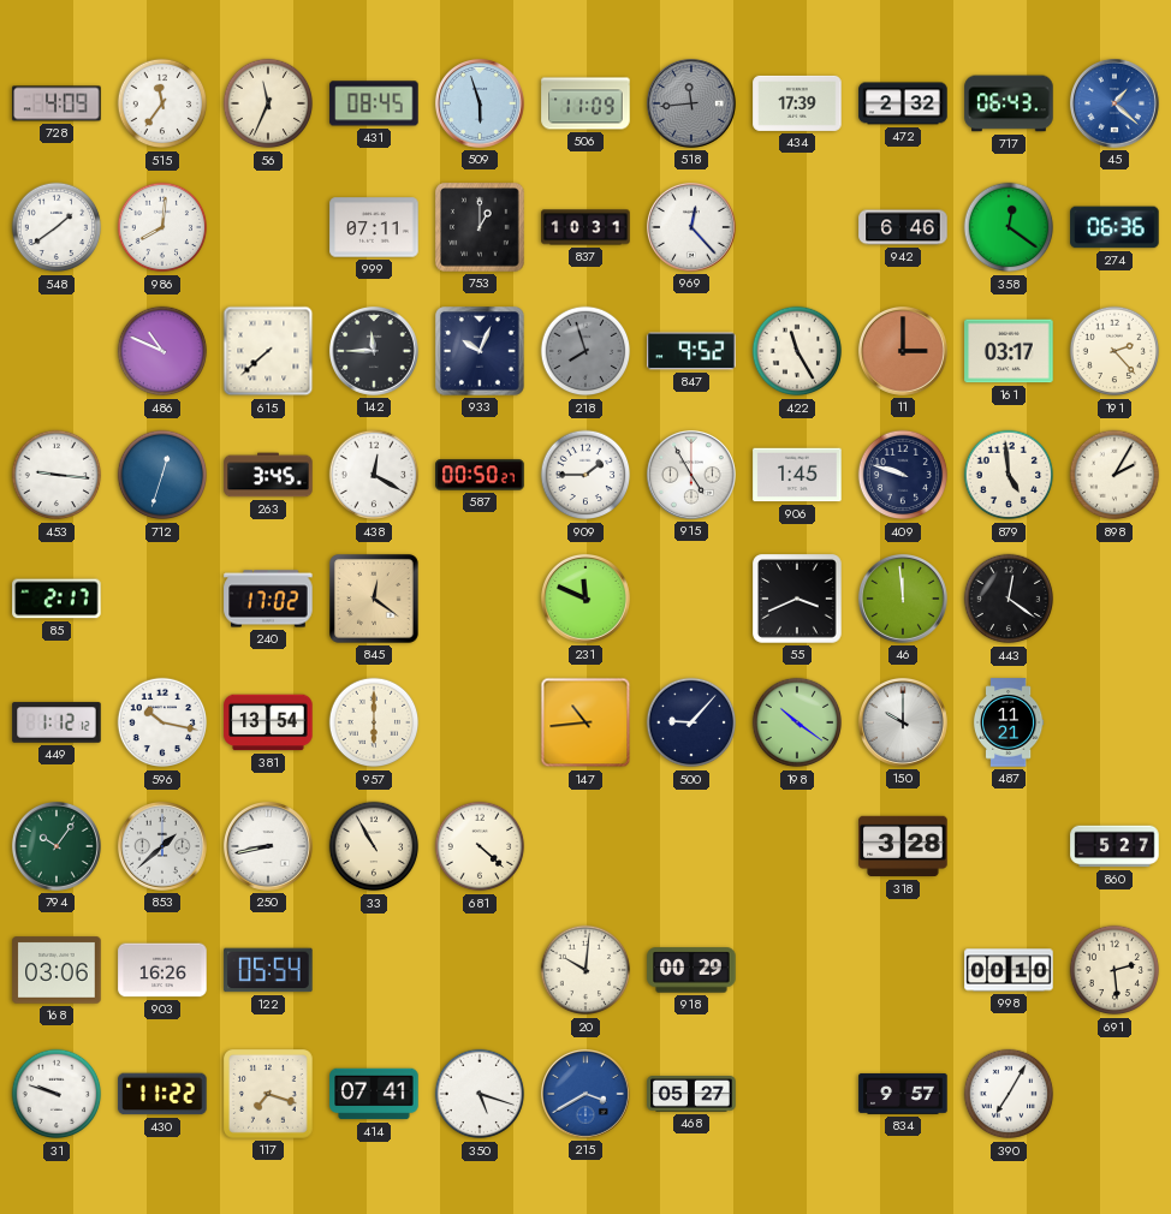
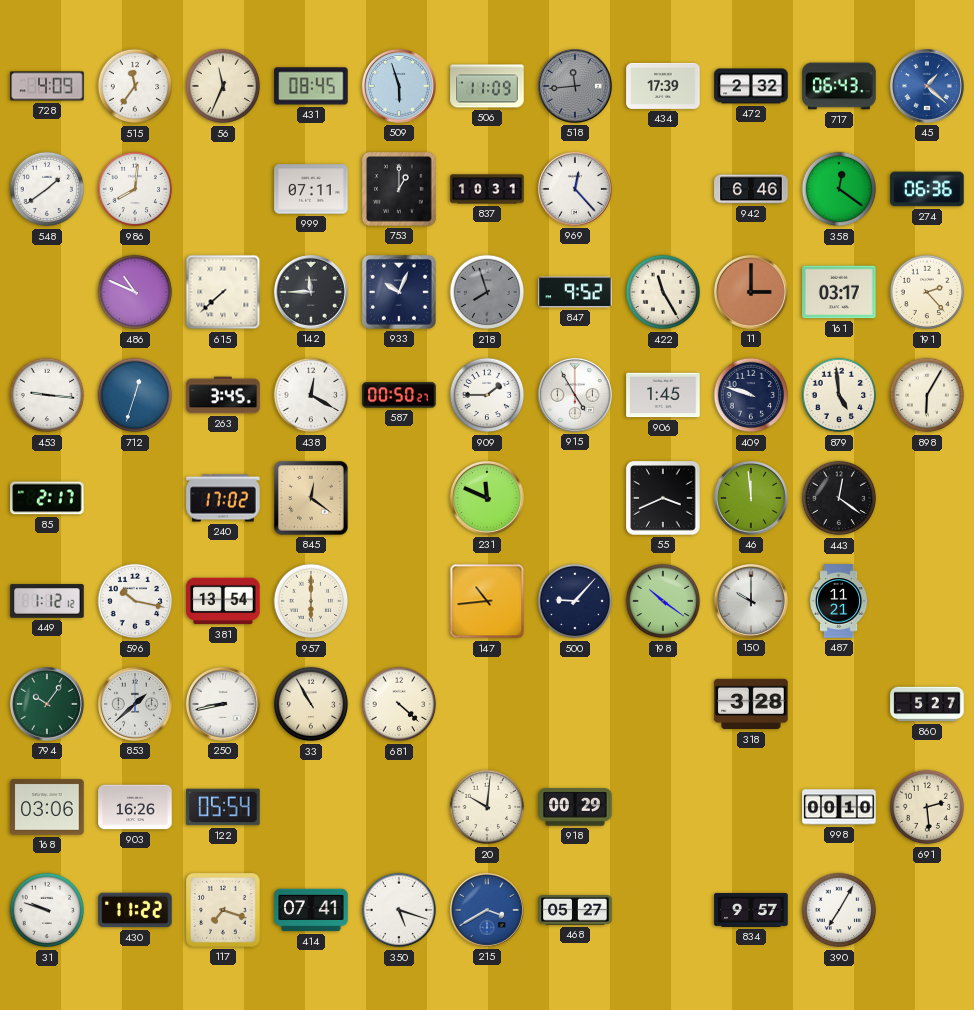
898: 2:05 -> 6:05 (927, 395)
